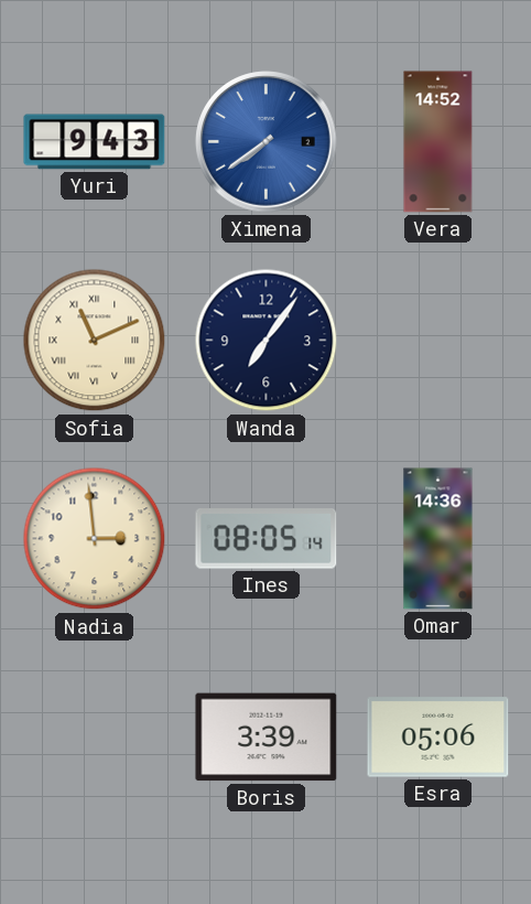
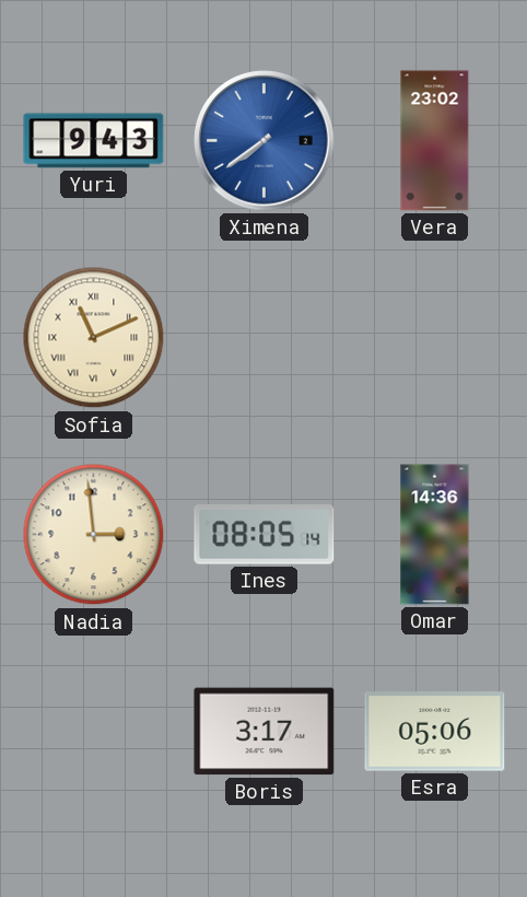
Vera: 14:52 -> 23:02 (435, 141)
Wanda: 7:06 -> none (267, 341)
Boris: 3:39 -> 3:17 (265, 732)
